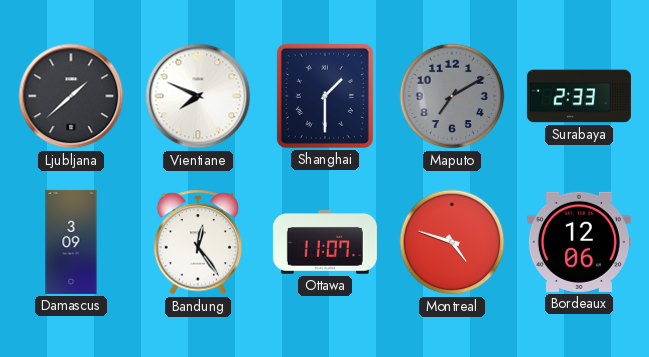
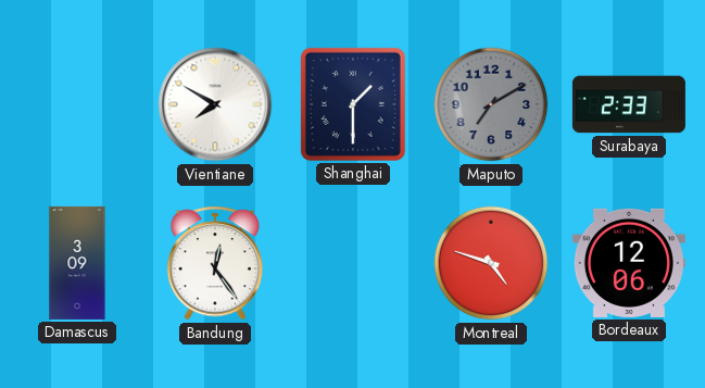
Ljubljana: 1:38 -> none (71, 96)
Vientiane: 7:49 -> 7:50 (215, 104)
Ottawa: 11:07 -> none (325, 242)
